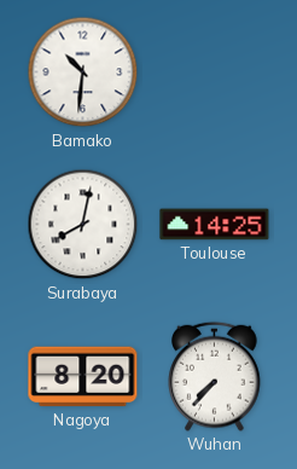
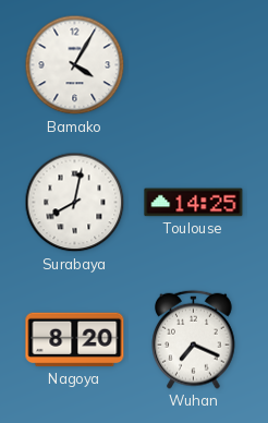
Bamako: 10:31 -> 4:05 (75, 65)
Wuhan: 7:37 -> 7:19 (194, 339)
